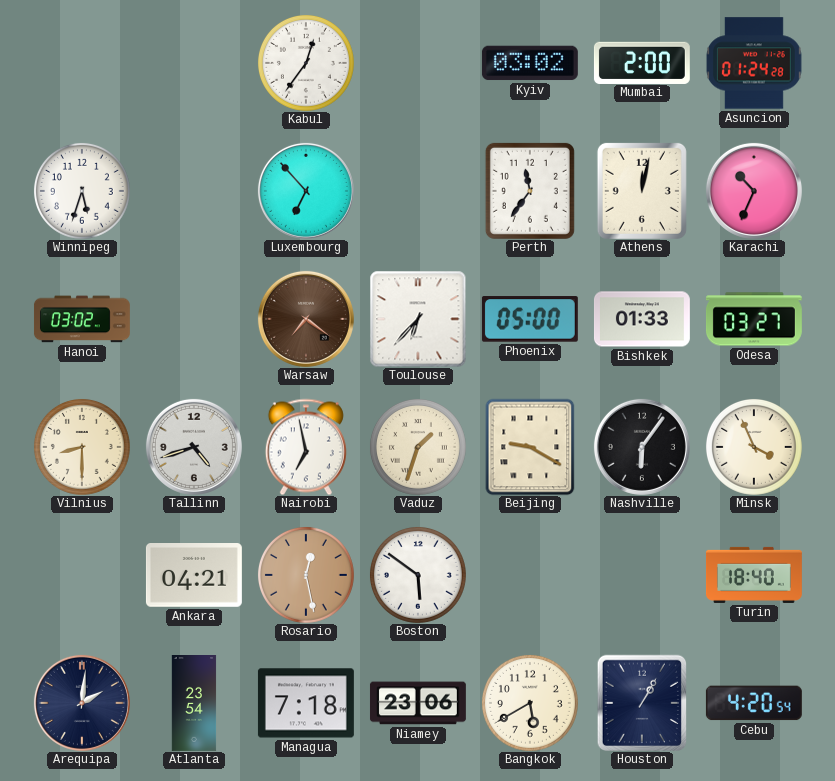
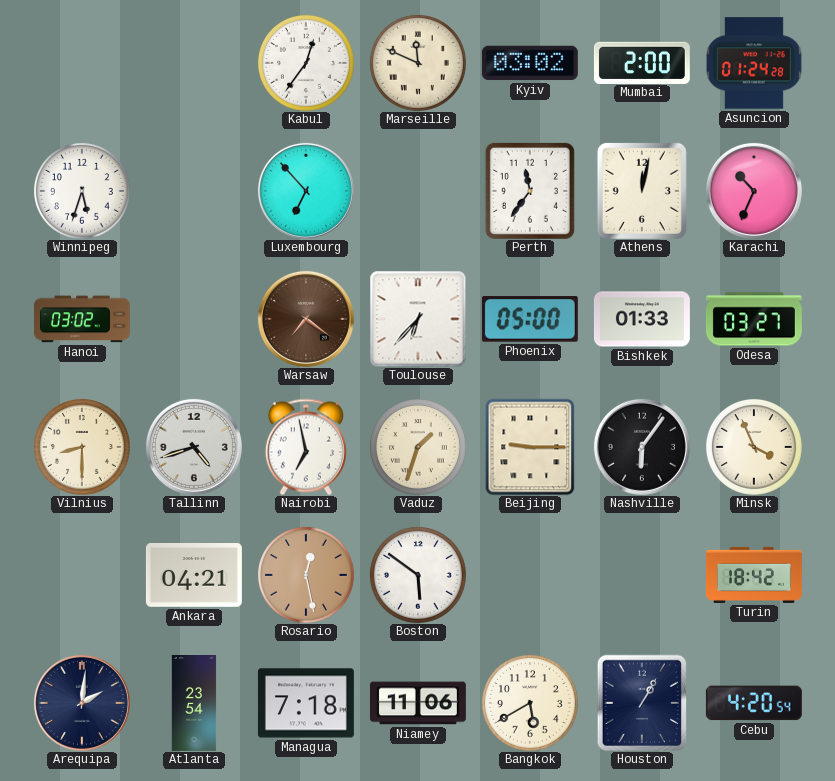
Marseille: none -> 11:49 (418, 63)
Beijing: 9:20 -> 9:15 (530, 447)
Turin: 18:40 -> 18:42 (754, 575)
Niamey: 23:06 -> 11:06 (418, 703)
